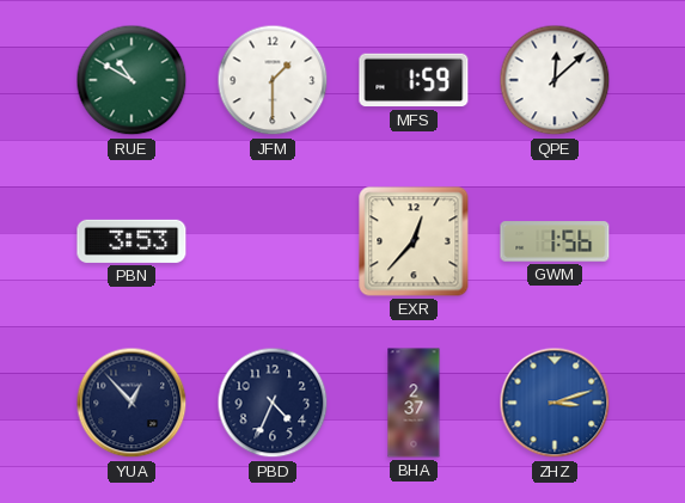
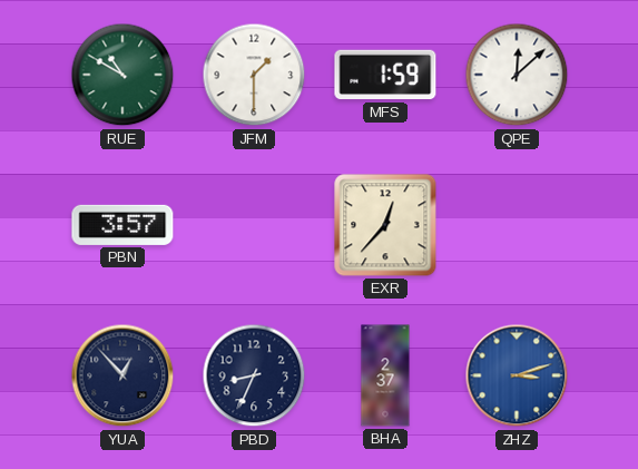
PBN: 3:53 -> 3:57 (122, 225)
GWM: 1:56 -> none (555, 241)
PBD: 4:34 -> 8:34 (254, 375)
